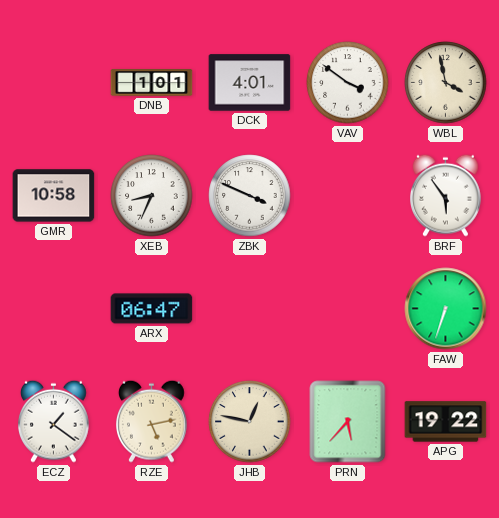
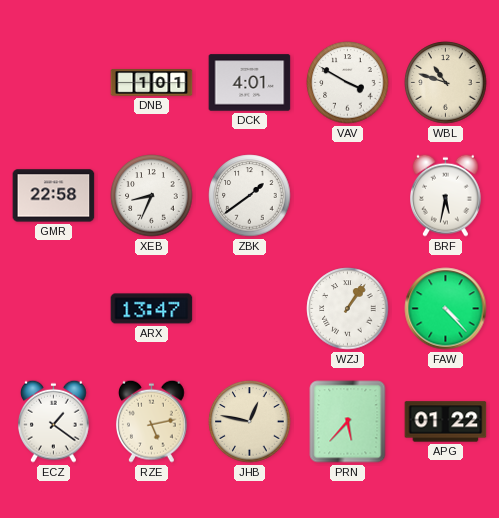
VAV: 3:51 -> 3:50 (348, 83)
WBL: 3:58 -> 10:48 (446, 83)
GMR: 10:58 -> 22:58 (54, 196)
ZBK: 3:49 -> 1:39 (250, 196)
BRF: 5:54 -> 5:32 (446, 195)
ARX: 06:47 -> 13:47 (152, 309)
WZJ: none -> 1:06 (348, 309)
FAW: 6:33 -> 4:23 (446, 309)
APG: 19:22 -> 01:22 (446, 422)
